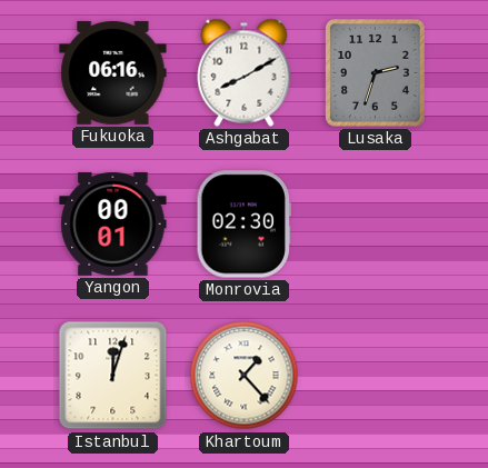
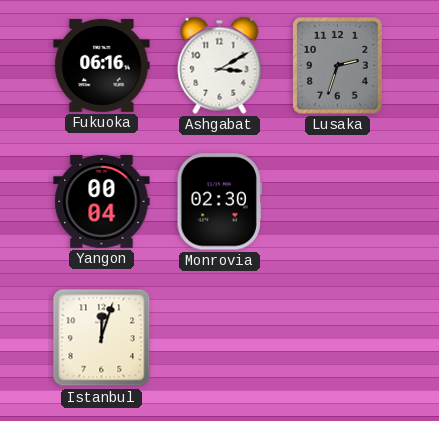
Ashgabat: 8:10 -> 3:10 (220, 65)
Yangon: 00:01 -> 00:04 (102, 201)
Khartoum: 1:23 -> none (245, 376)
